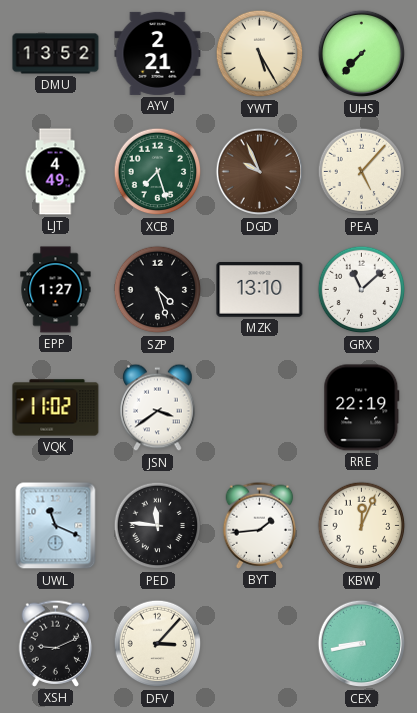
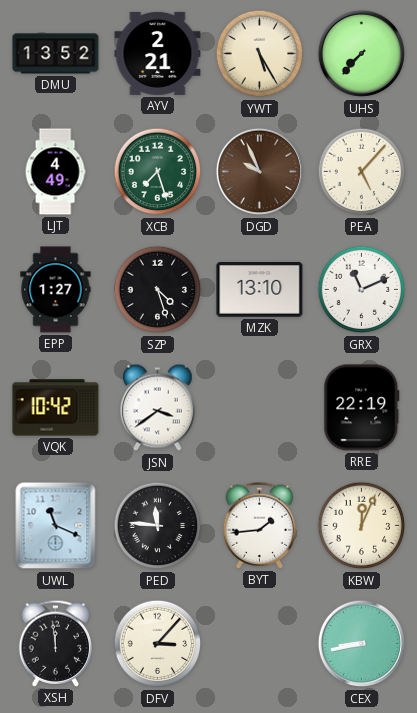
GRX: 11:08 -> 11:11 (362, 290)
VQK: 11:02 -> 10:42 (56, 408)
XSH: 9:11 -> 11:59 (56, 643)
